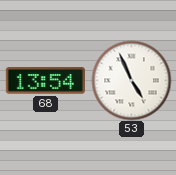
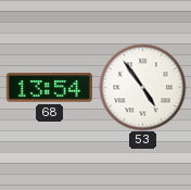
53: 4:56 -> 4:54 (142, 87)
